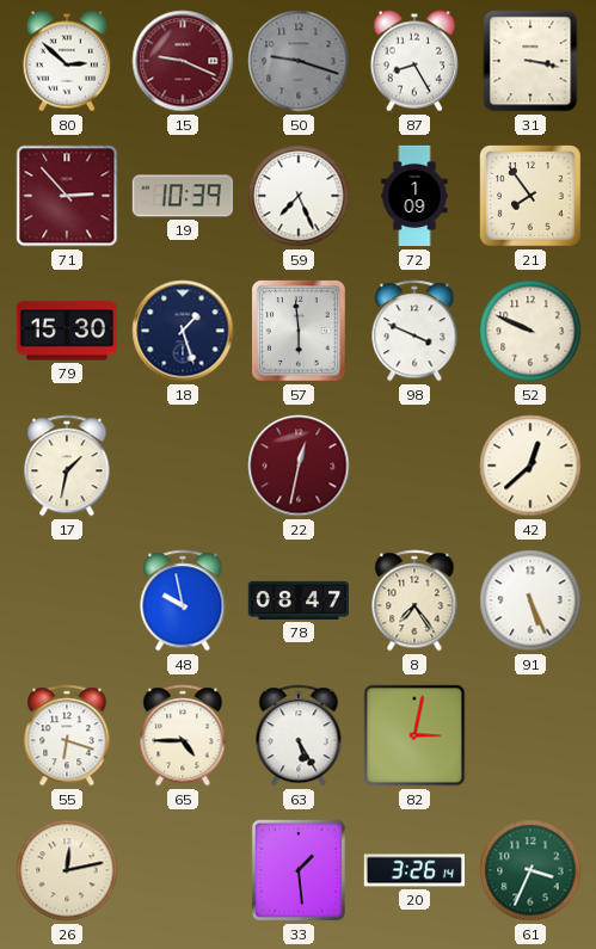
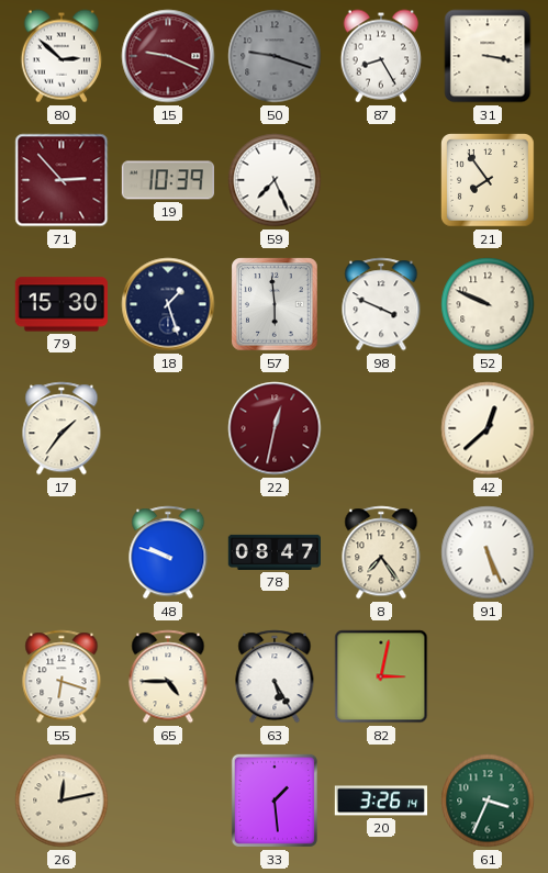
72: 1:09 -> none (414, 196)
17: 1:32 -> 1:36 (61, 428)
48: 9:58 -> 9:48 (168, 552)
